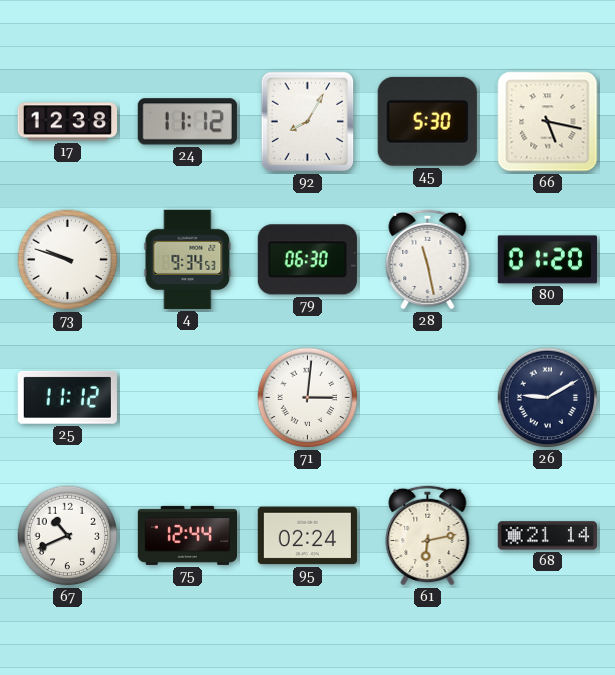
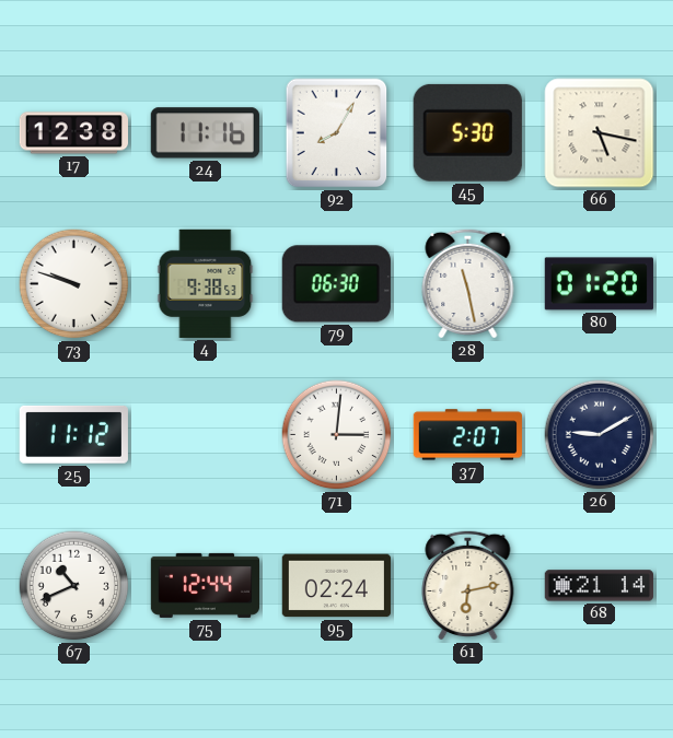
24: 11:12 -> 11:16 (205, 133)
4: 9:34 -> 9:38 (206, 283)
37: none -> 2:07 (467, 435)
